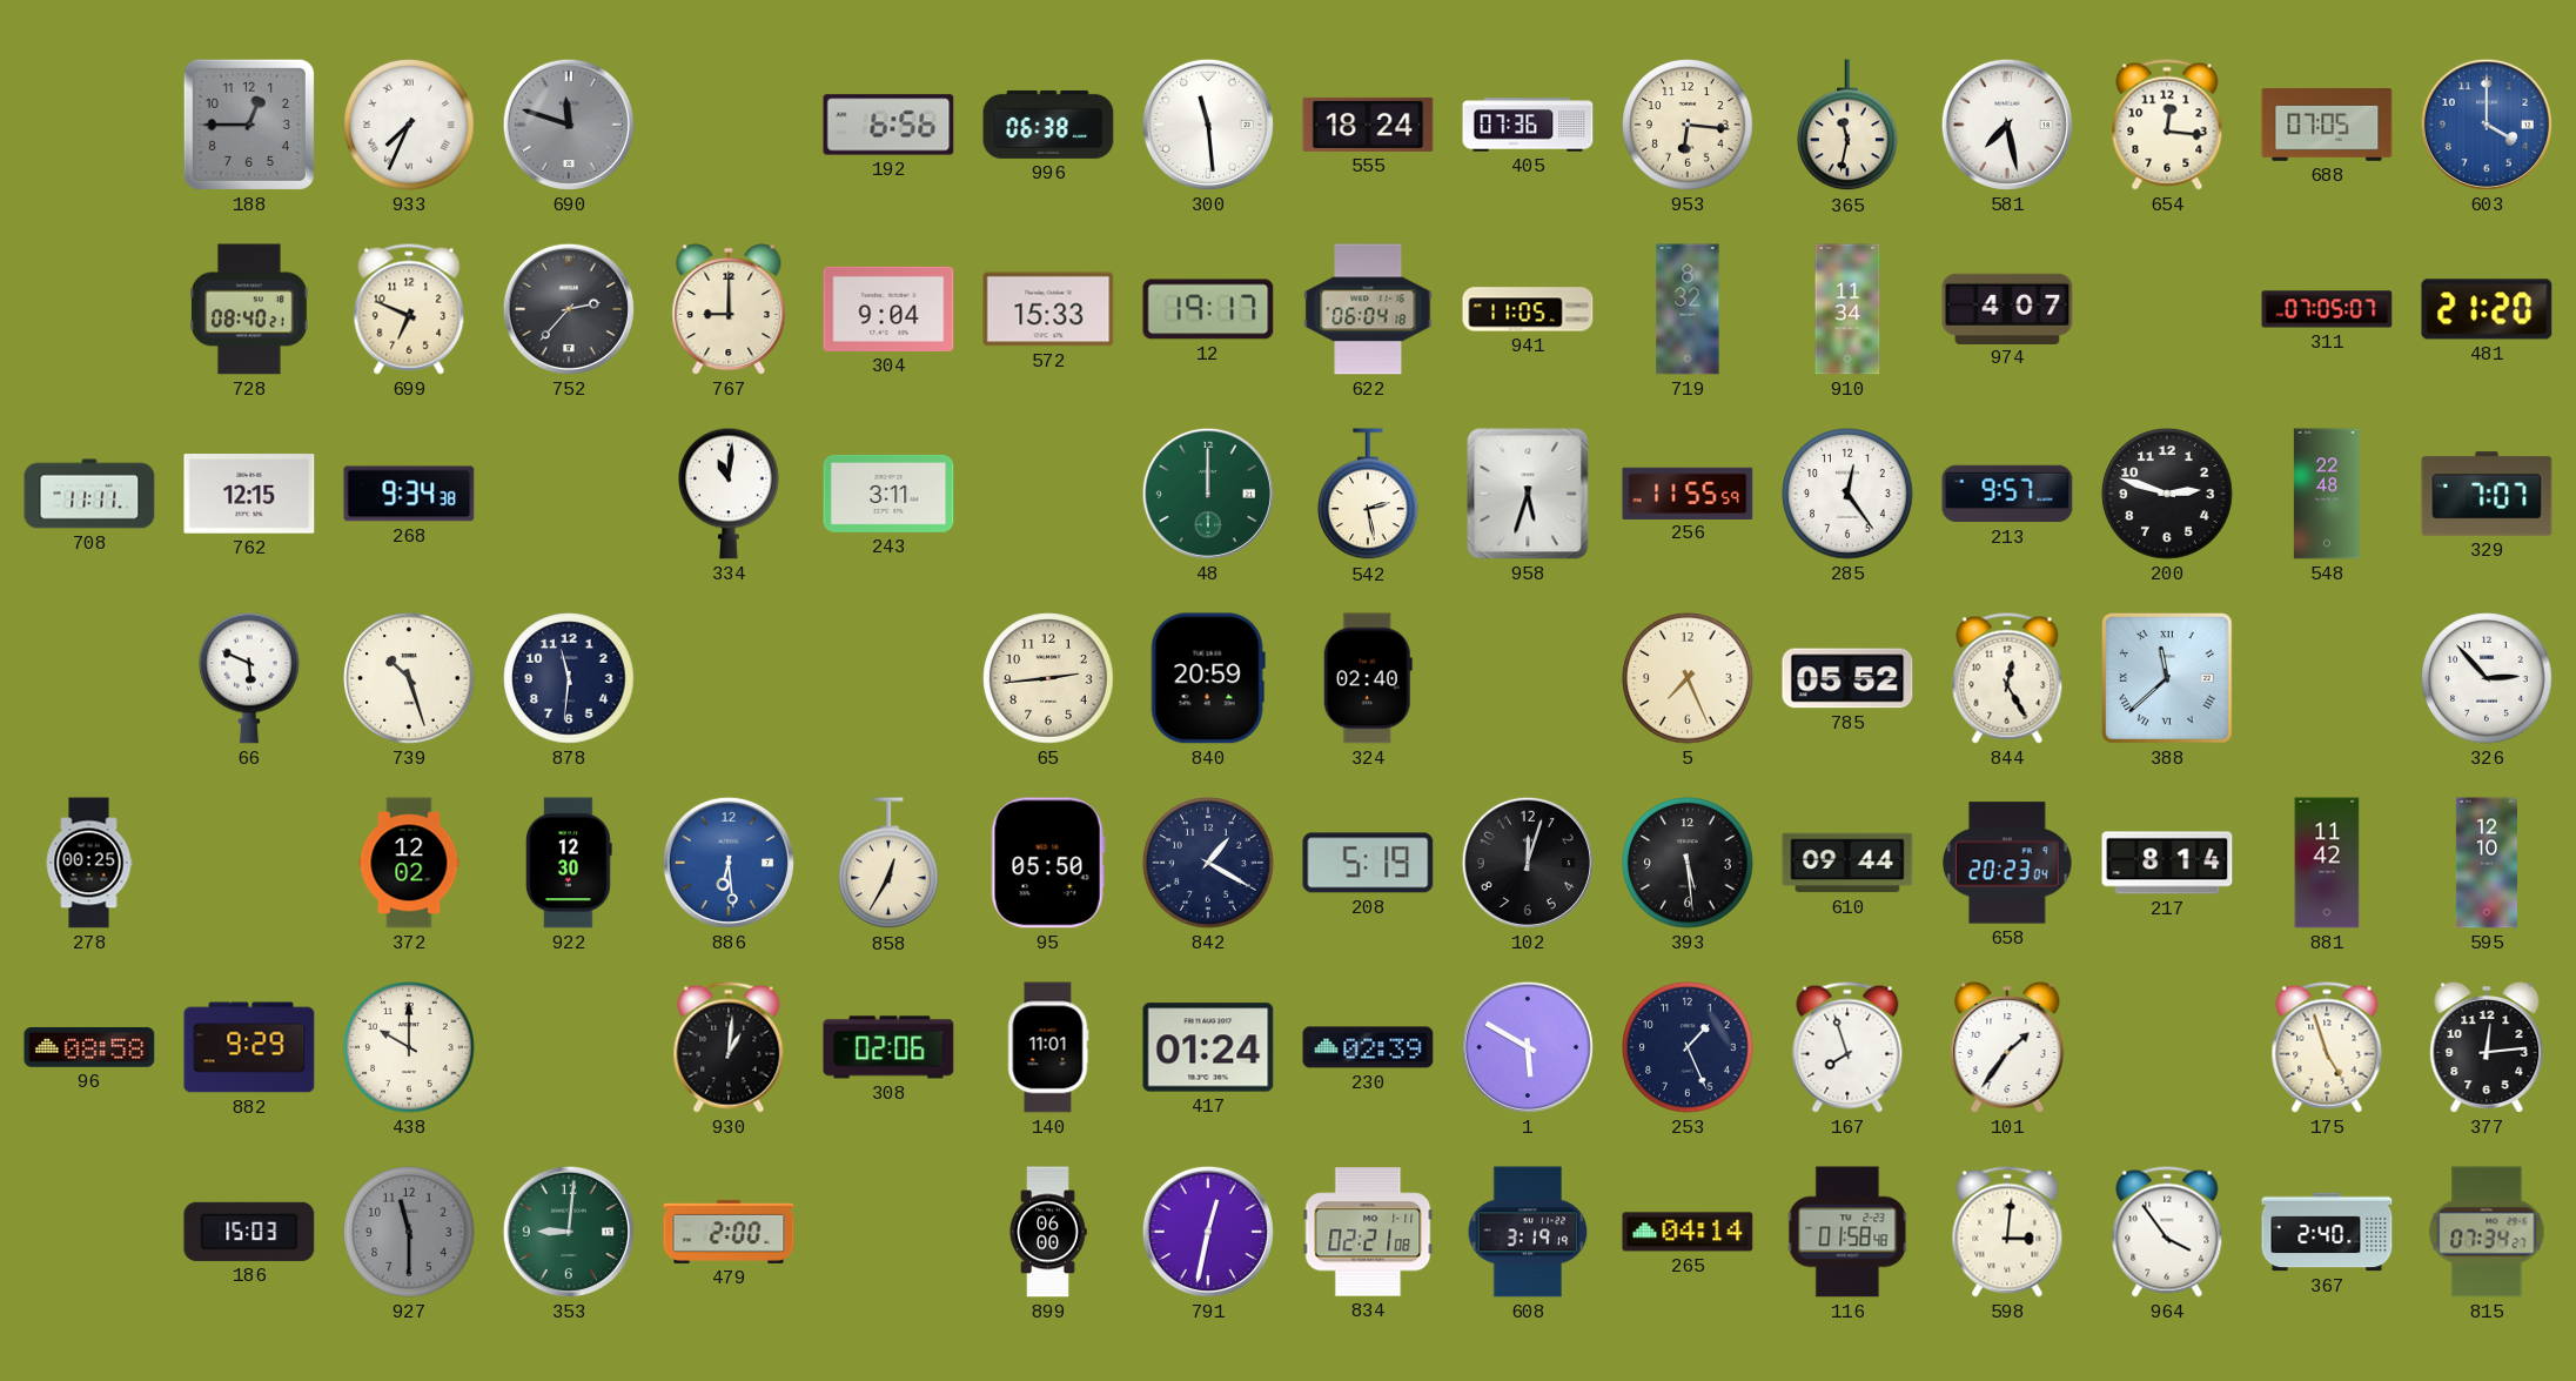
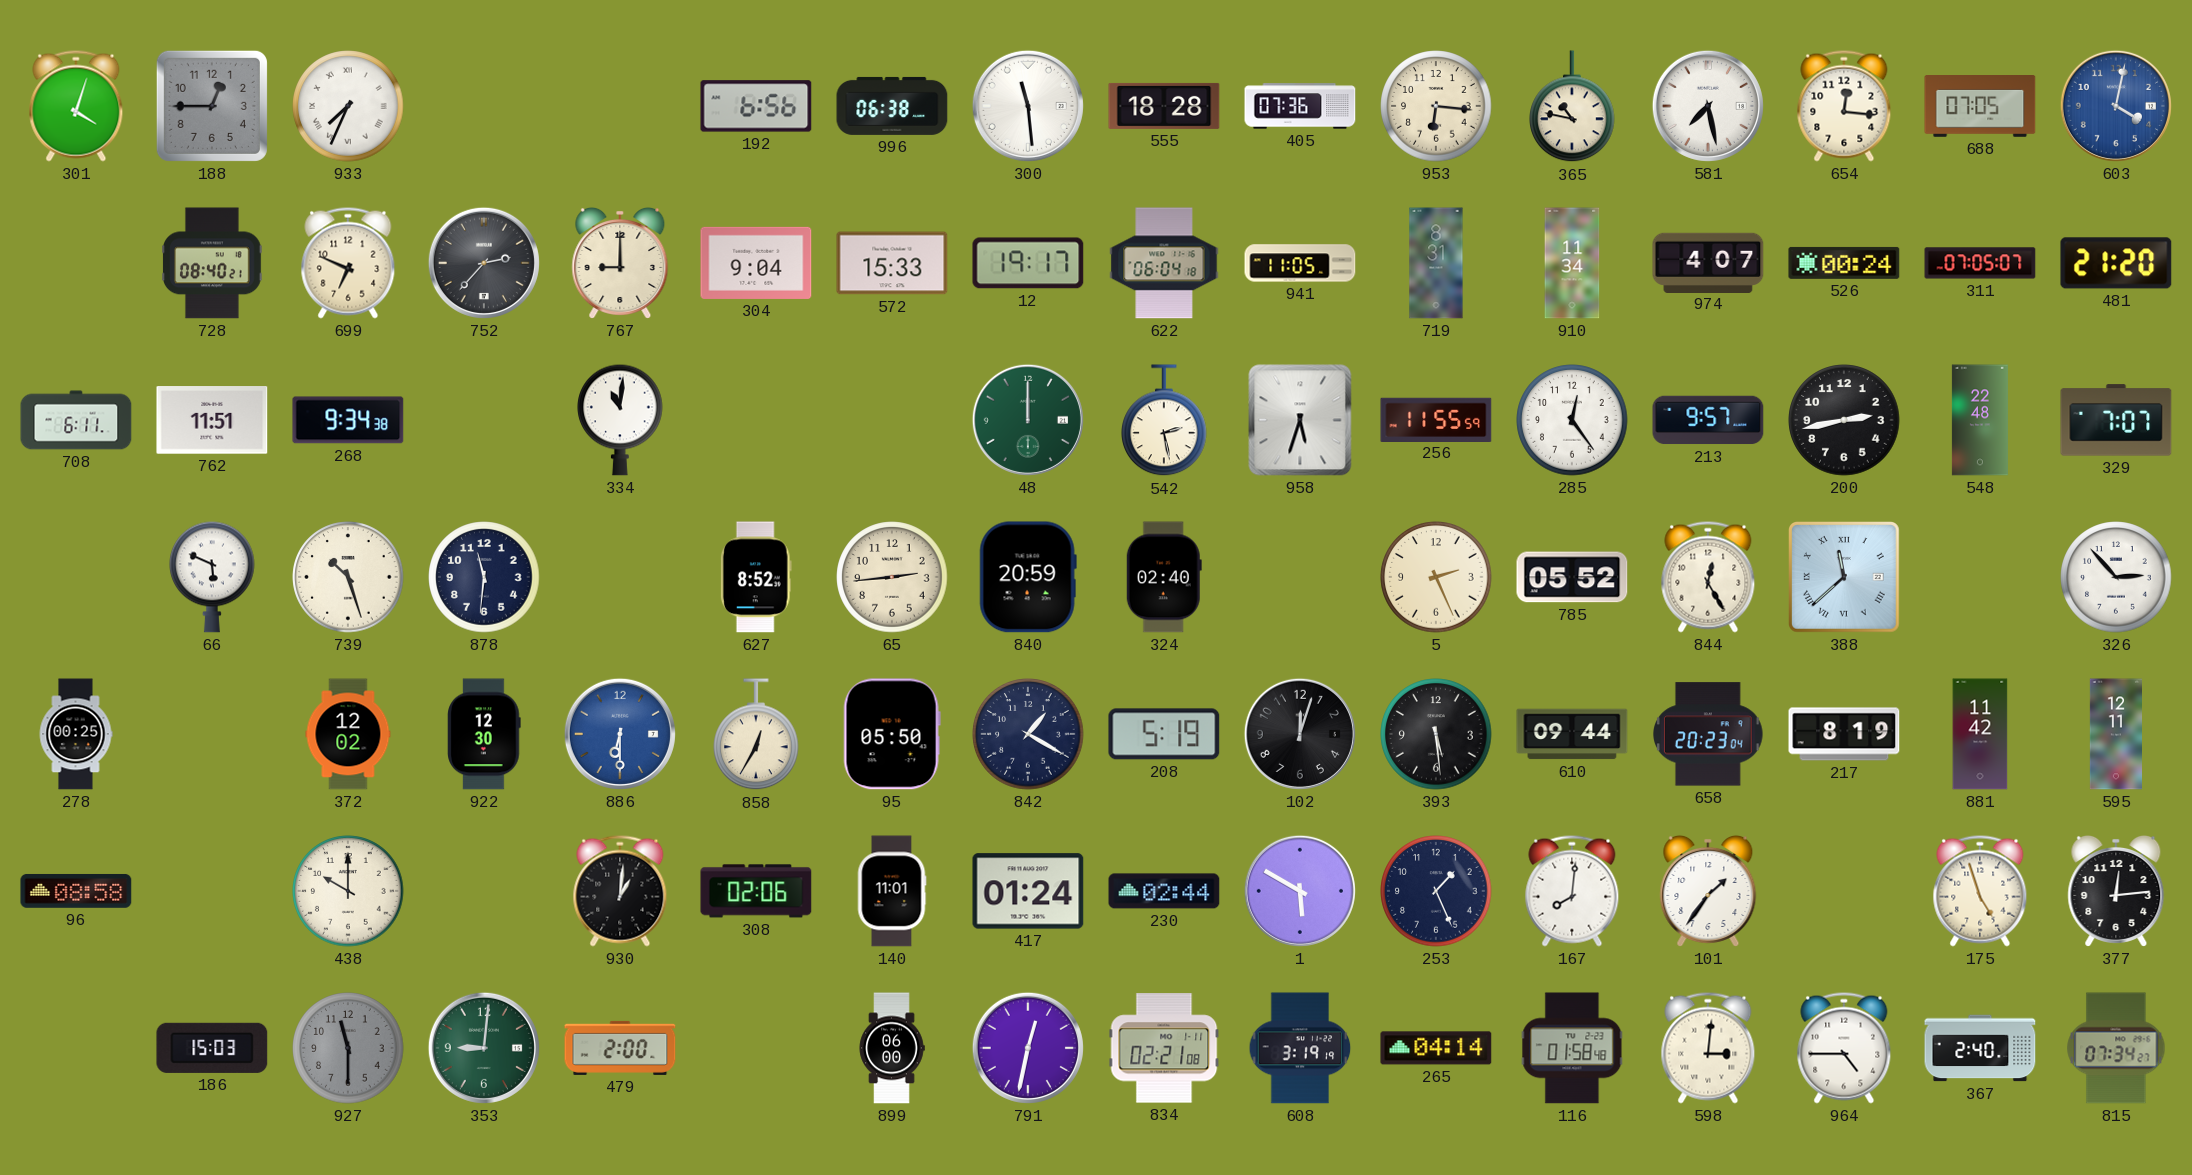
301: none -> 4:03 (76, 106)
690: 11:48 -> none (569, 125)
555: 18:24 -> 18:28 (1164, 106)
365: 11:32 -> 10:47 (1573, 107)
603: 4:00 -> 4:02 (2116, 106)
719: 8:32 -> 8:31 (1436, 263)
526: none -> 00:24 (1844, 263)
708: 11:11 -> 6:11 (76, 420)
762: 12:15 -> 11:51 (212, 420)
243: 3:11 -> none (888, 494)
200: 2:48 -> 2:43 (1844, 420)
627: none -> 8:52 (756, 577)
5: 7:26 -> 2:26 (1436, 577)
886: 6:29 -> 6:30 (620, 734)
217: 8:14 -> 8:19 (1844, 734)
595: 12:10 -> 12:11 (2115, 734)
882: 9:29 -> none (249, 1047)
230: 02:39 -> 02:44 (1164, 891)
167: 7:57 -> 8:01 (1572, 891)
964: 3:54 -> 4:45 (1844, 1048)
